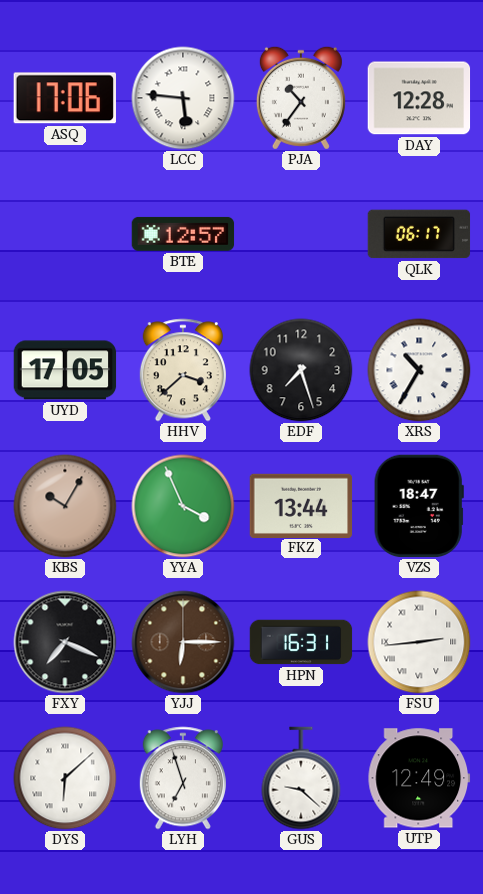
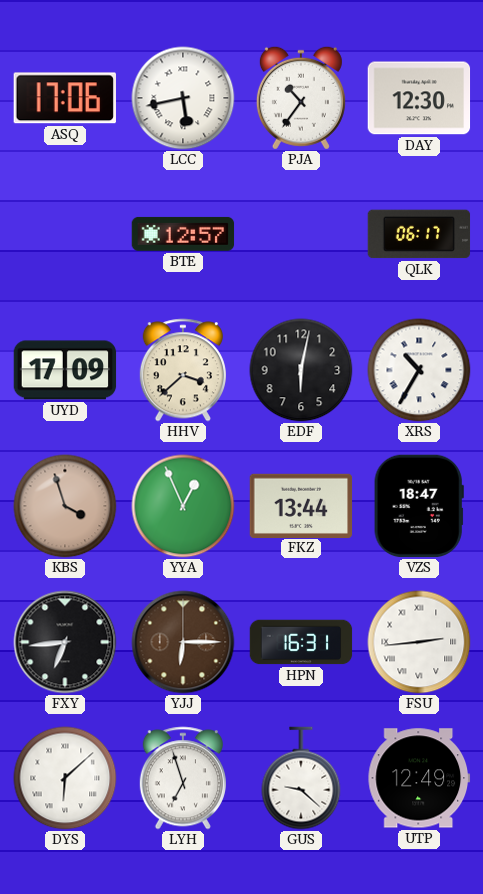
LCC: 5:46 -> 5:43 (183, 98)
DAY: 12:28 -> 12:30 (419, 98)
UYD: 17:05 -> 17:09 (65, 370)
EDF: 7:27 -> 6:02 (301, 370)
KBS: 10:05 -> 3:57 (65, 506)
YYA: 3:56 -> 12:56 (183, 506)
FXY: 7:19 -> 6:44 (65, 642)
